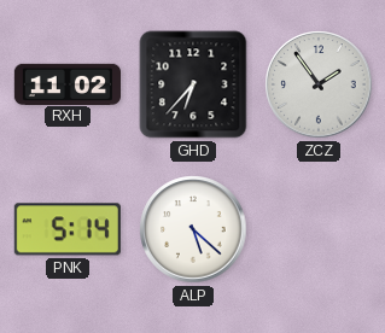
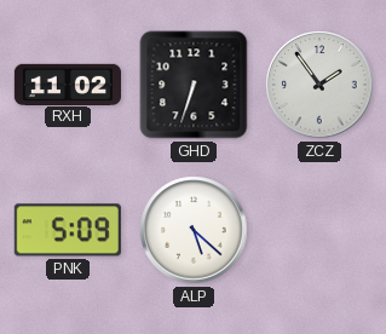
GHD: 6:37 -> 6:33 (194, 85)
PNK: 5:14 -> 5:09 (68, 230)
